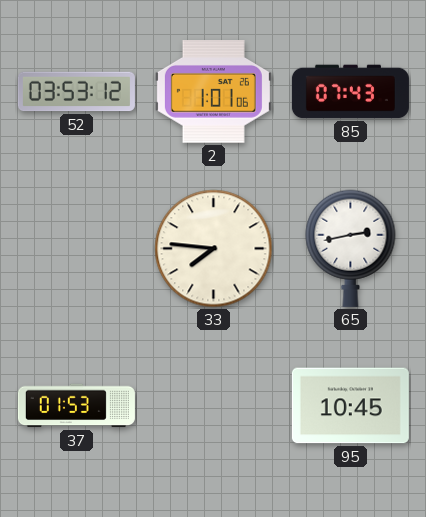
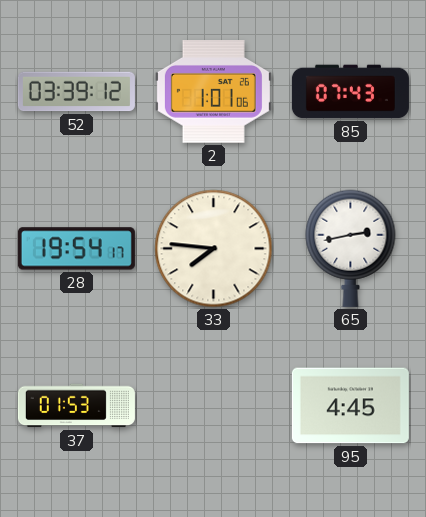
52: 03:53 -> 03:39 (76, 92)
28: none -> 19:54 (76, 249)
95: 10:45 -> 4:45 (350, 406)
